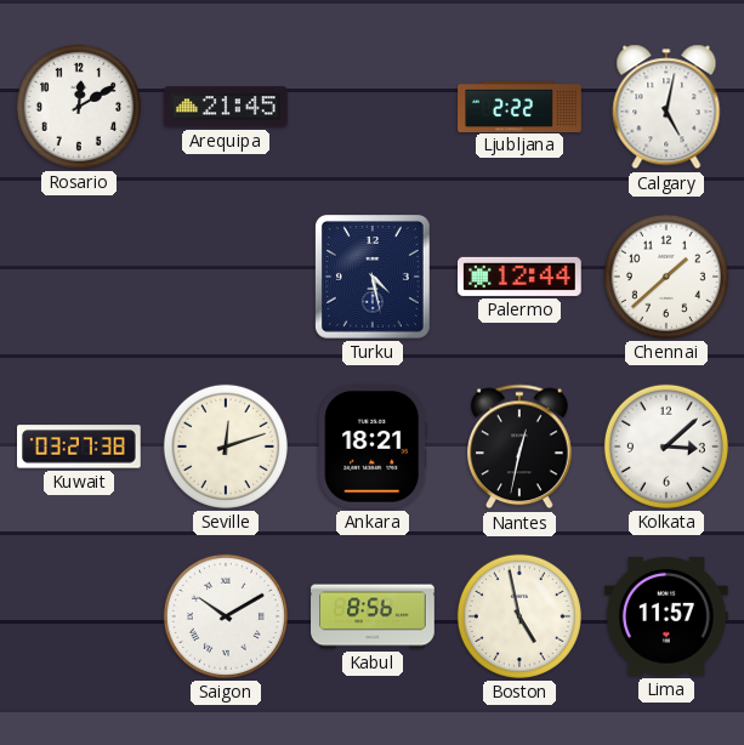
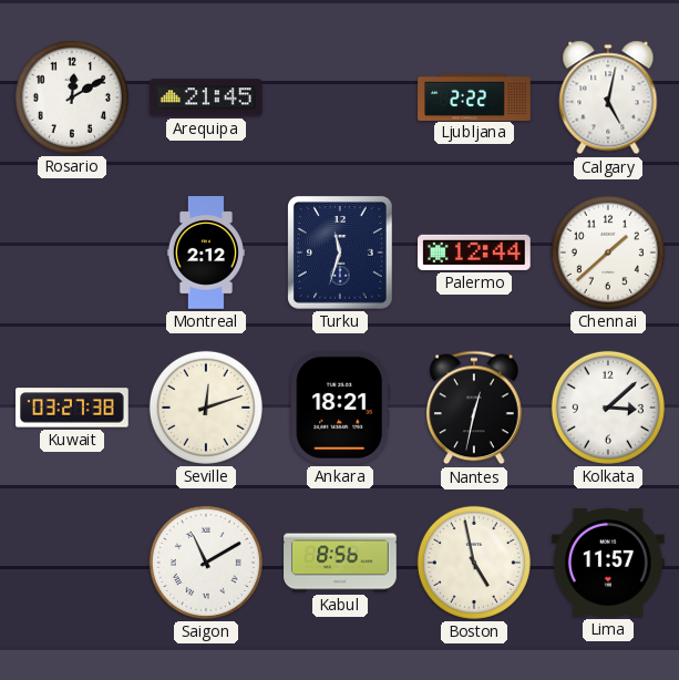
Montreal: none -> 2:12 (206, 253)
Turku: 4:28 -> 11:33 (341, 254)
Saigon: 10:10 -> 11:10 (206, 563)
